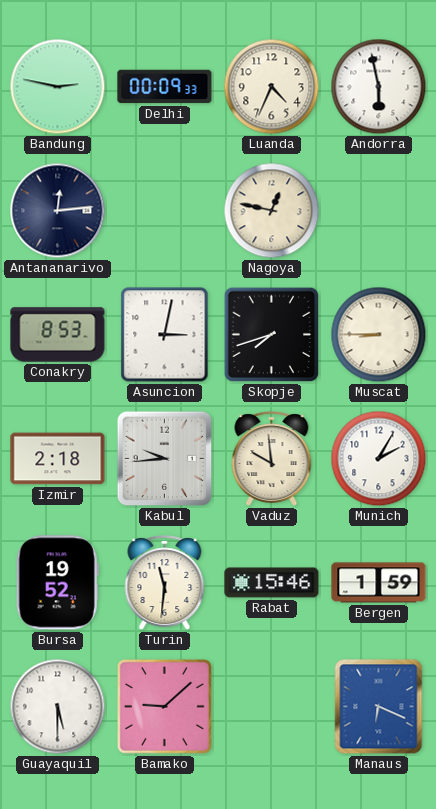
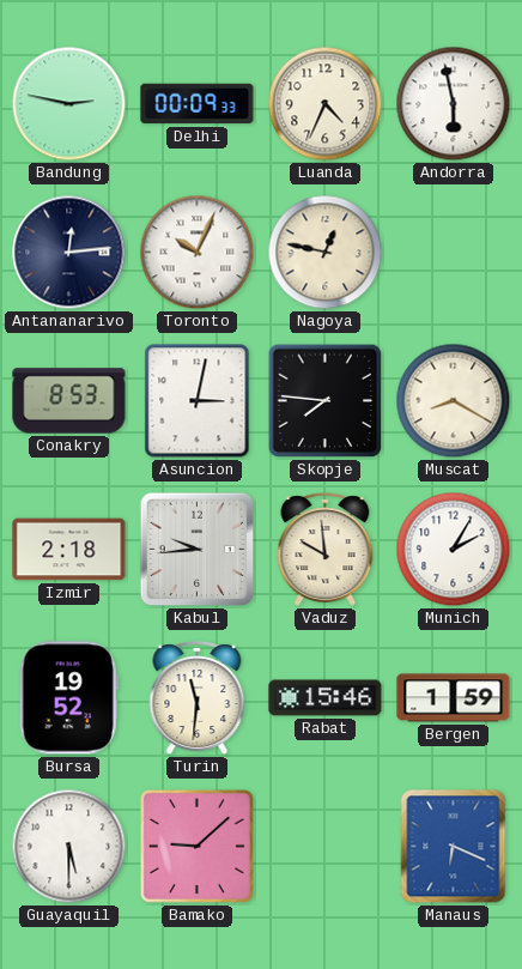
Toronto: none -> 10:04 (198, 253)
Skopje: 7:42 -> 7:46 (326, 401)
Muscat: 8:45 -> 8:20 (454, 401)
